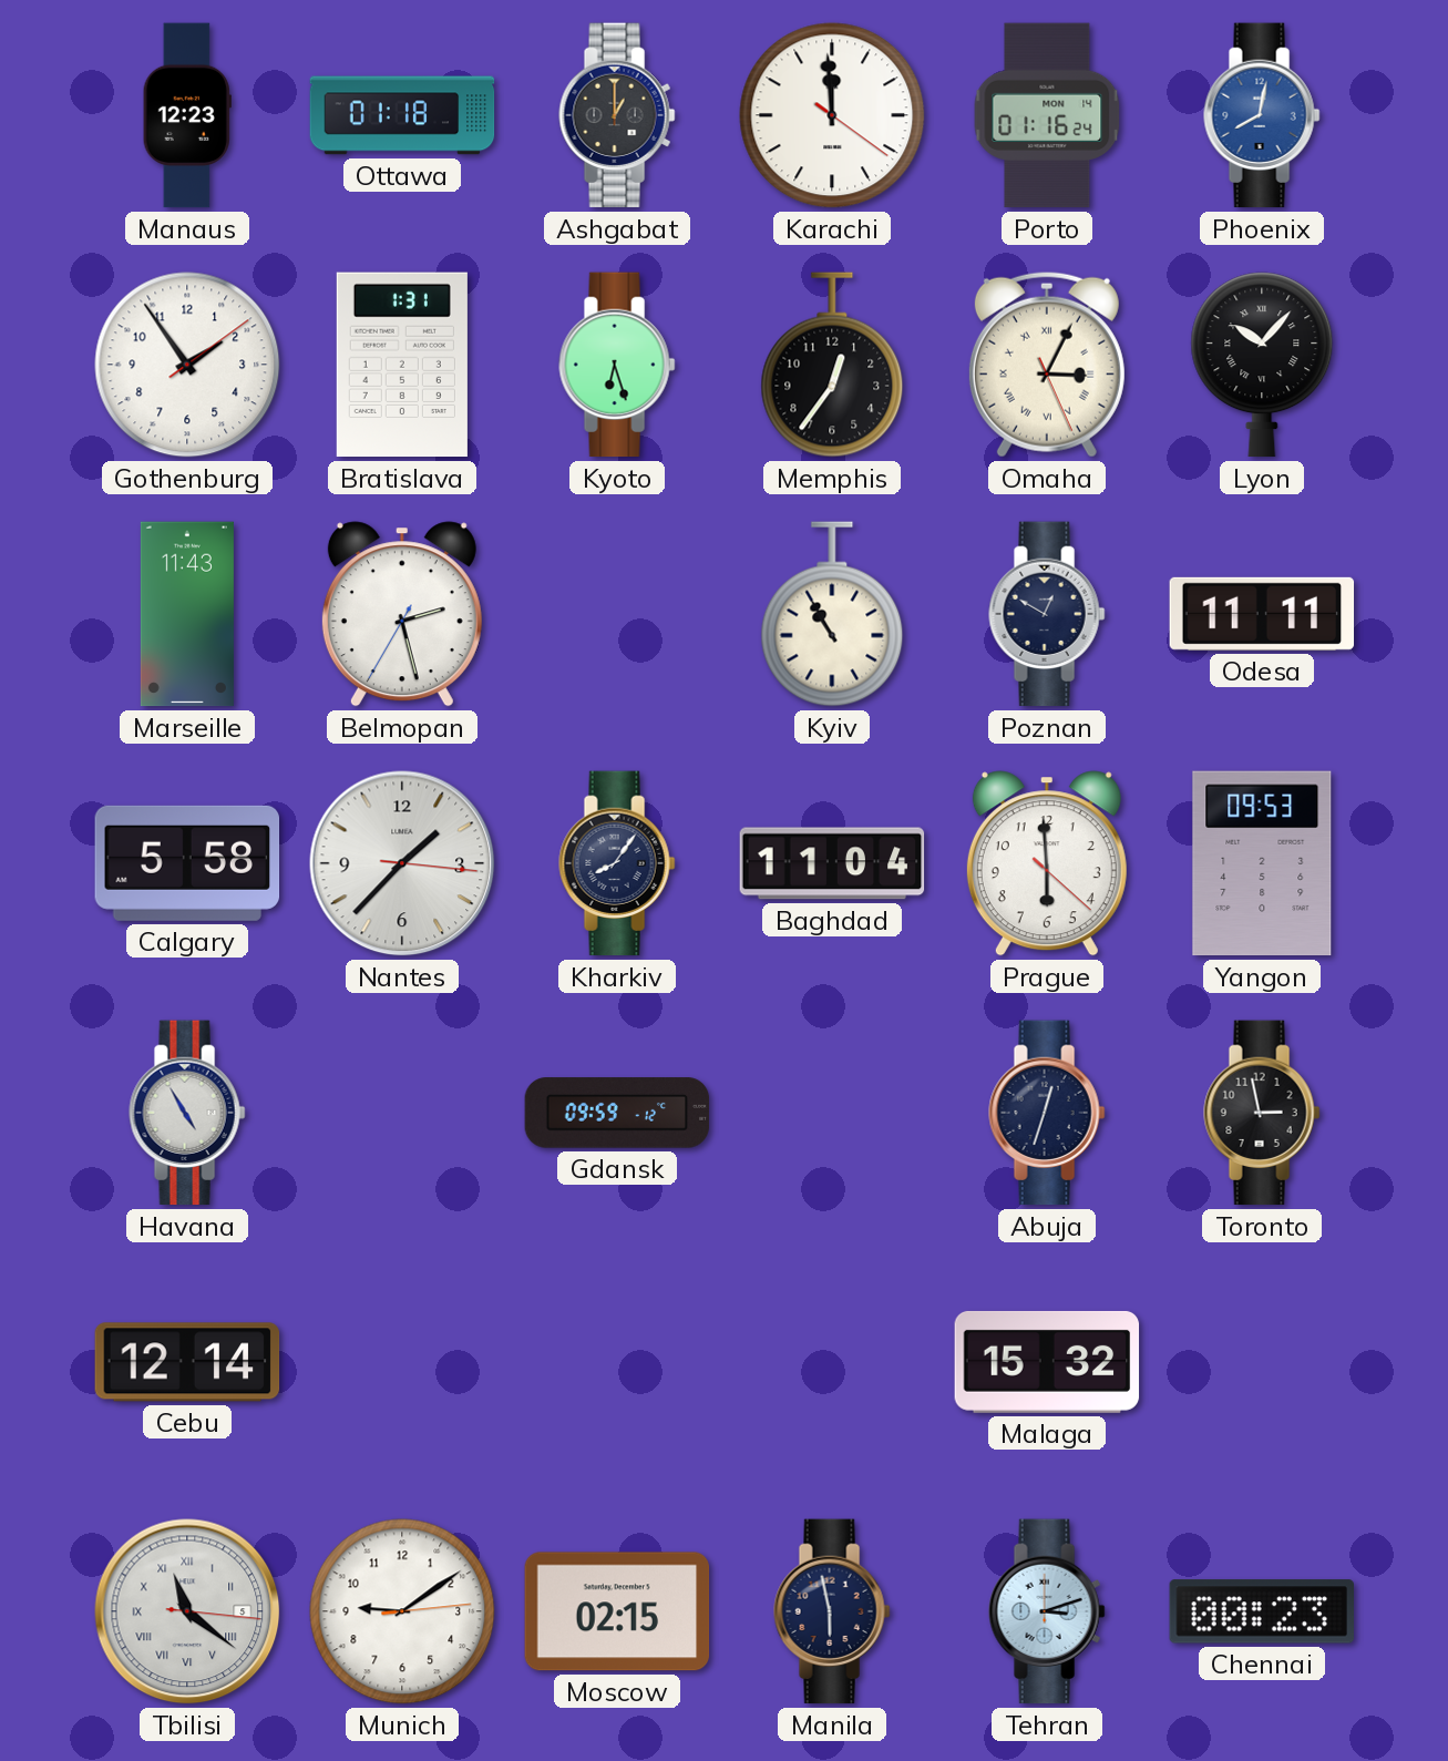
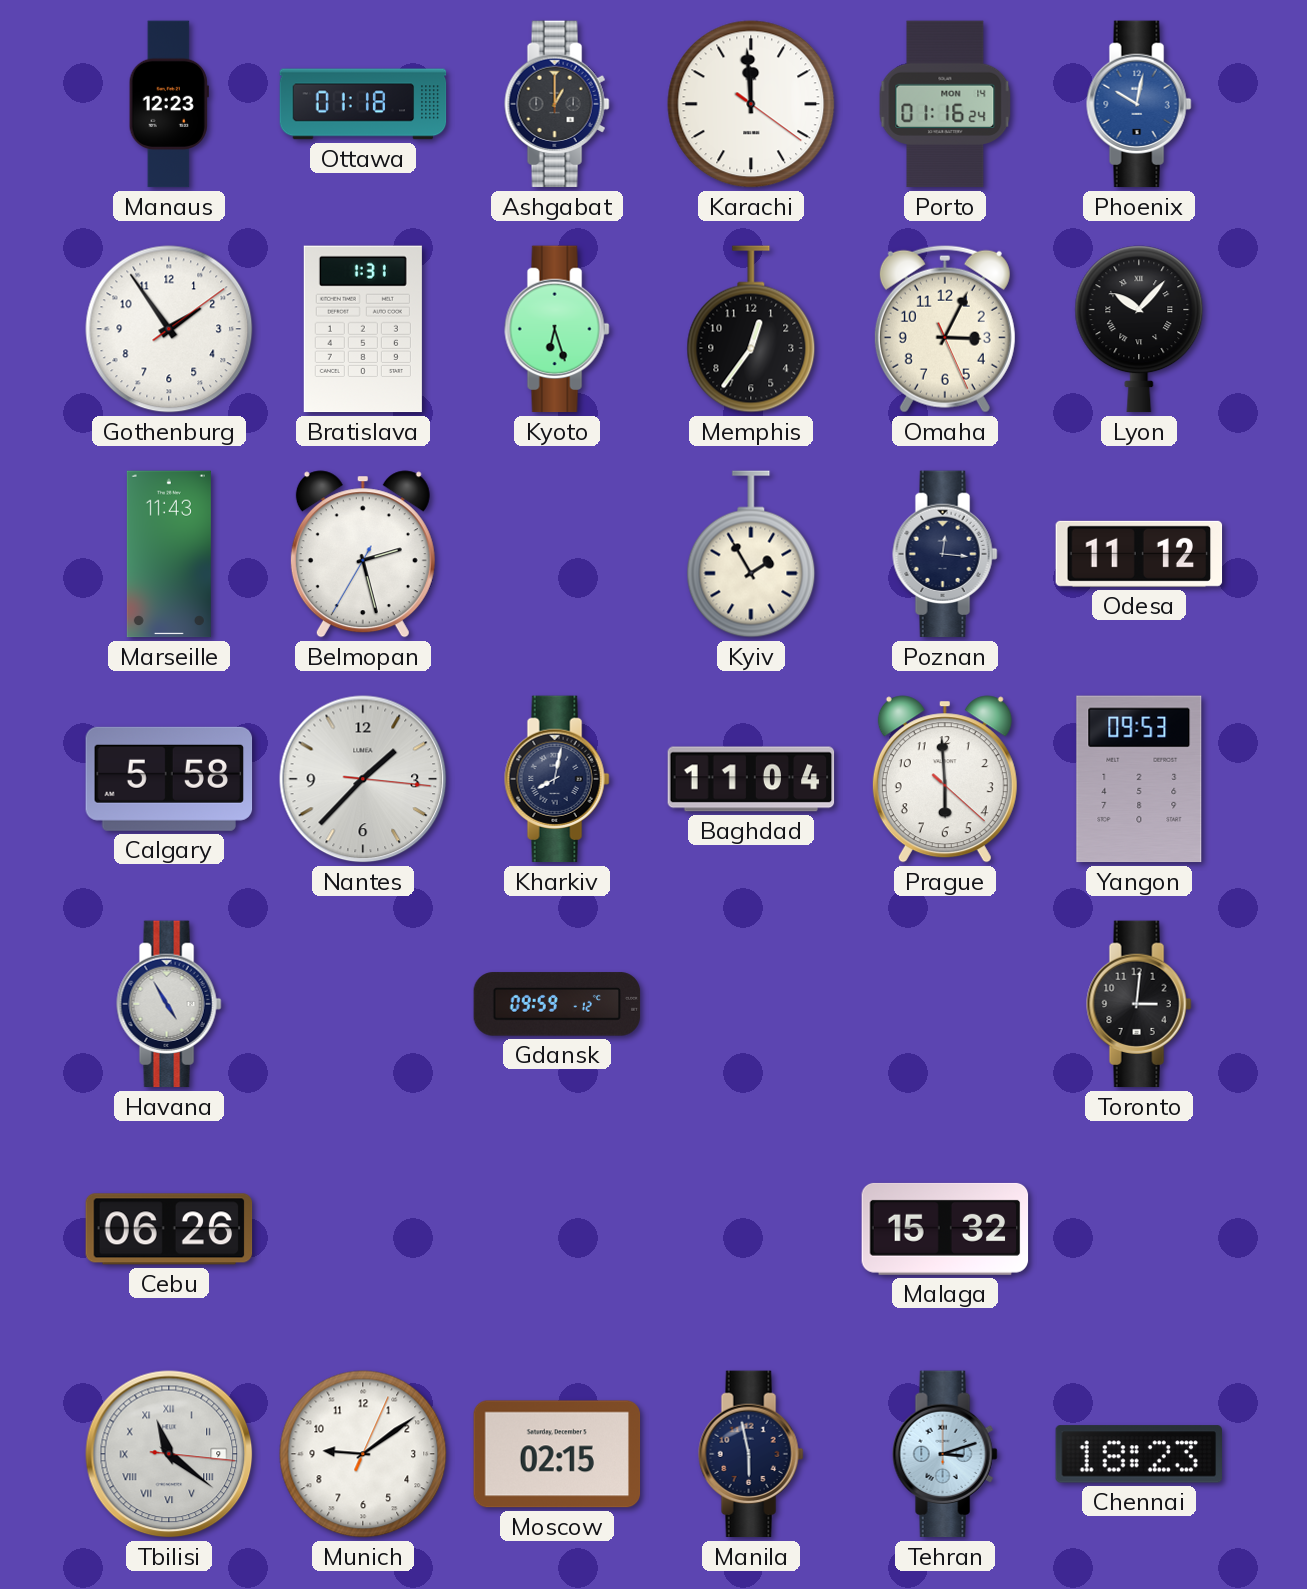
Phoenix: 8:02 -> 10:02 (1139, 104)
Omaha numerals: Roman -> Arabic (945, 329)
Kyiv: 10:55 -> 1:55 (751, 554)
Poznan: 12:50 -> 12:16 (945, 554)
Odesa: 11:11 -> 11:12 (1139, 554)
Kharkiv: 8:06 -> 8:02 (557, 779)
Abuja: 12:33 -> none (1047, 1113)
Toronto: 2:58 -> 3:01 (1139, 1004)
Cebu: 12:14 -> 06:26 (169, 1229)
Tbilisi date: 5 -> 9 (169, 1454)
Munich: 9:09:14 -> 9:09:04 (363, 1454)
Chennai: 00:23 -> 18:23 (1138, 1454)
